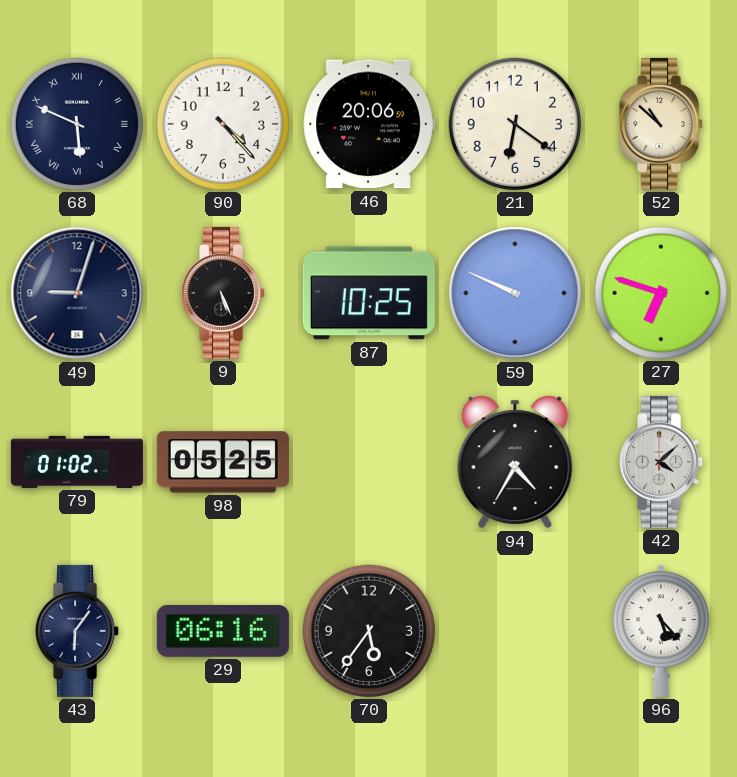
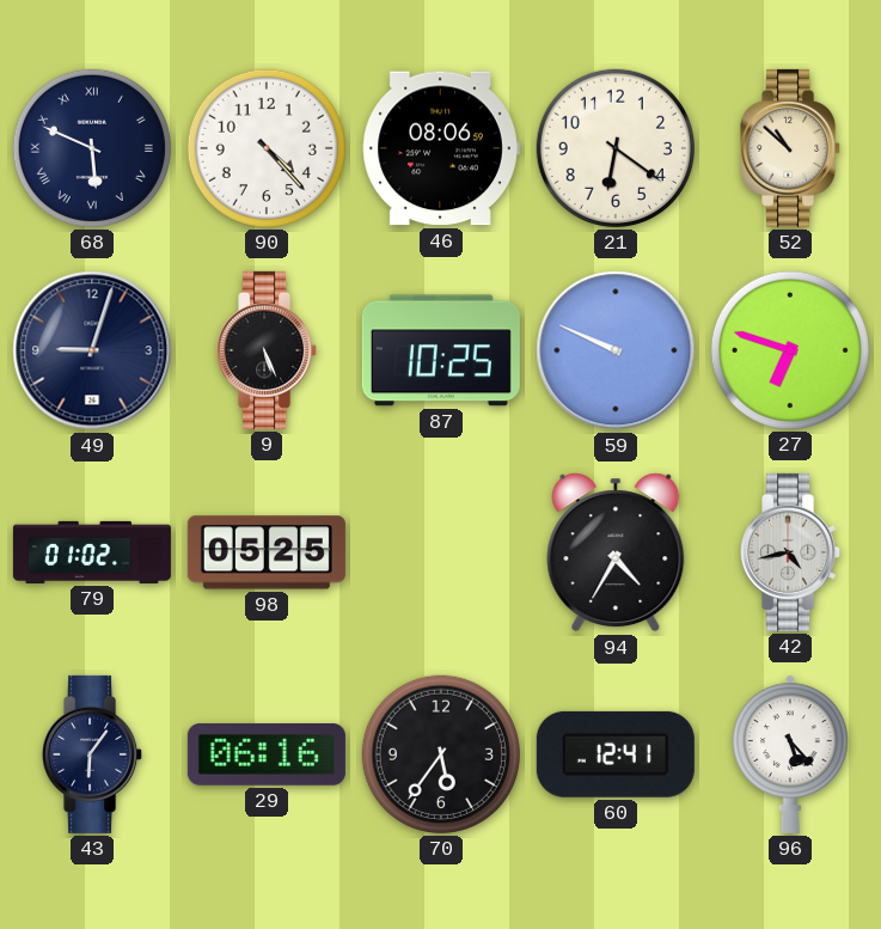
46: 20:06 -> 08:06 (441, 148)
42: 4:08 -> 4:43 (791, 552)
60: none -> 12:41 (616, 754)
